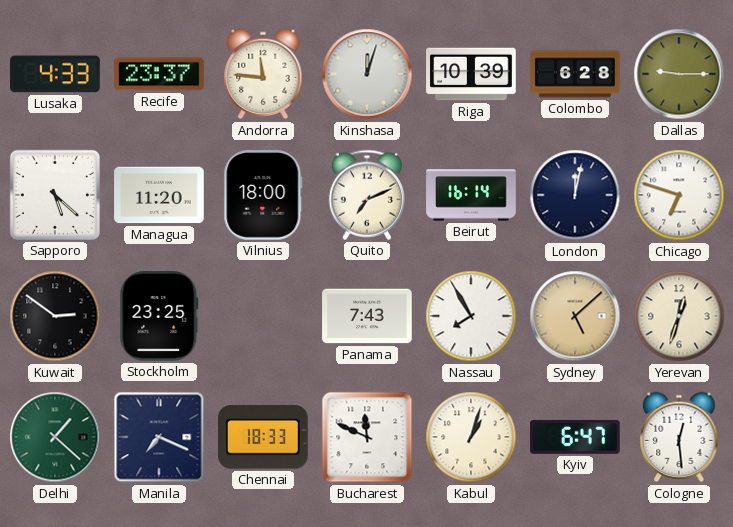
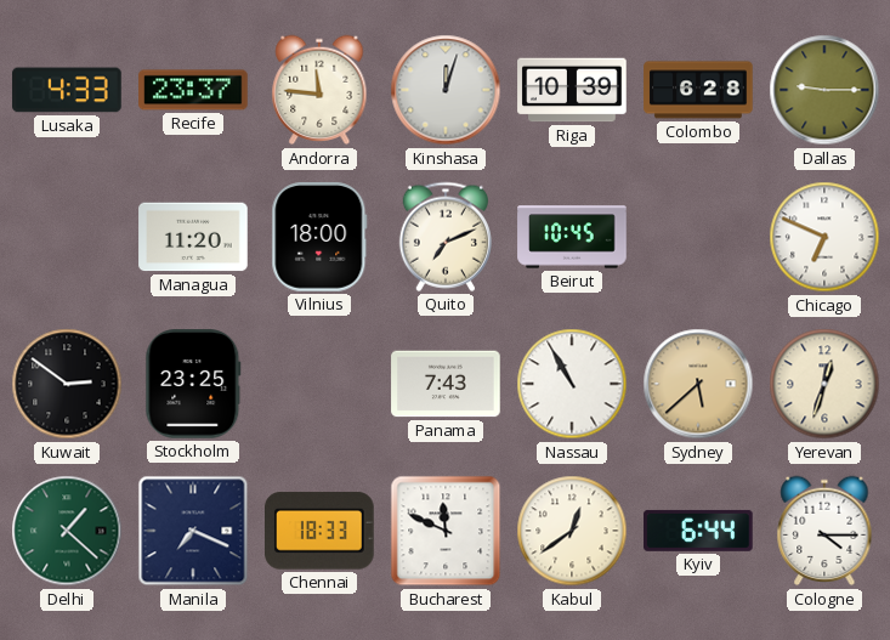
Sapporo: 5:22 -> none (55, 195)
Beirut: 16:14 -> 10:45 (572, 237)
London: 12:02 -> none (575, 195)
Chicago: 6:48 -> 6:49 (824, 237)
Nassau: 7:55 -> 10:55 (572, 384)
Sydney: 5:08 -> 5:38 (698, 384)
Kabul: 1:03 -> 12:39 (572, 531)
Kyiv: 6:47 -> 6:44 (698, 531)
Cologne: 12:29 -> 4:15 (824, 531)
